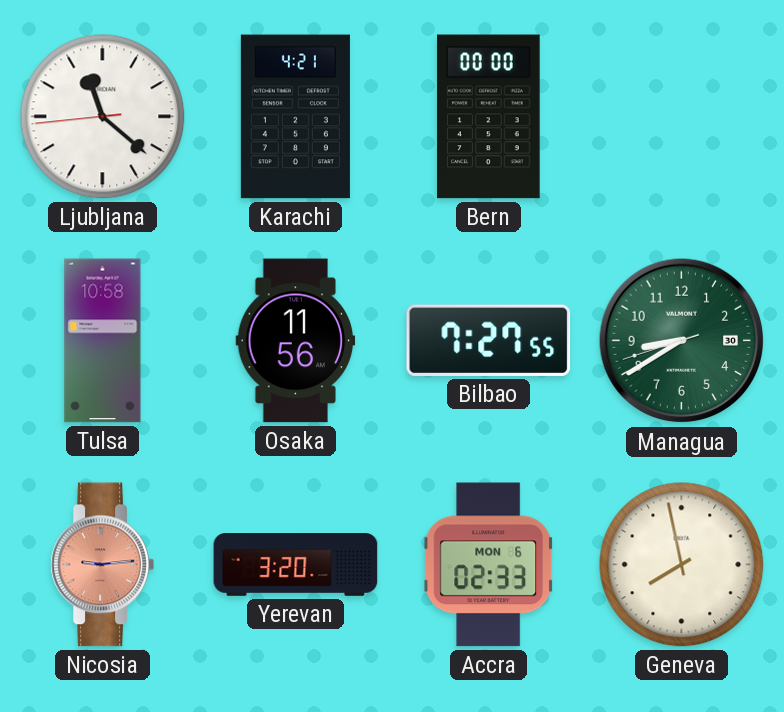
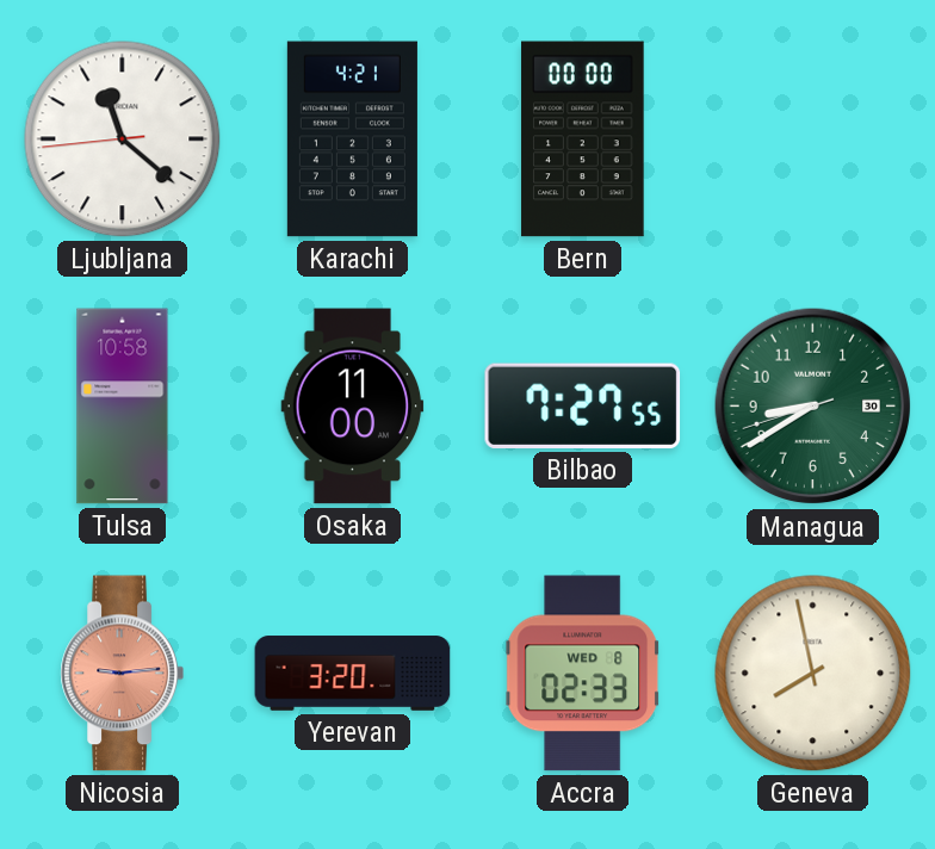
Osaka: 11:56 -> 11:00 (353, 407)
Accra date: MON 6 -> WED 8 (583, 674)
